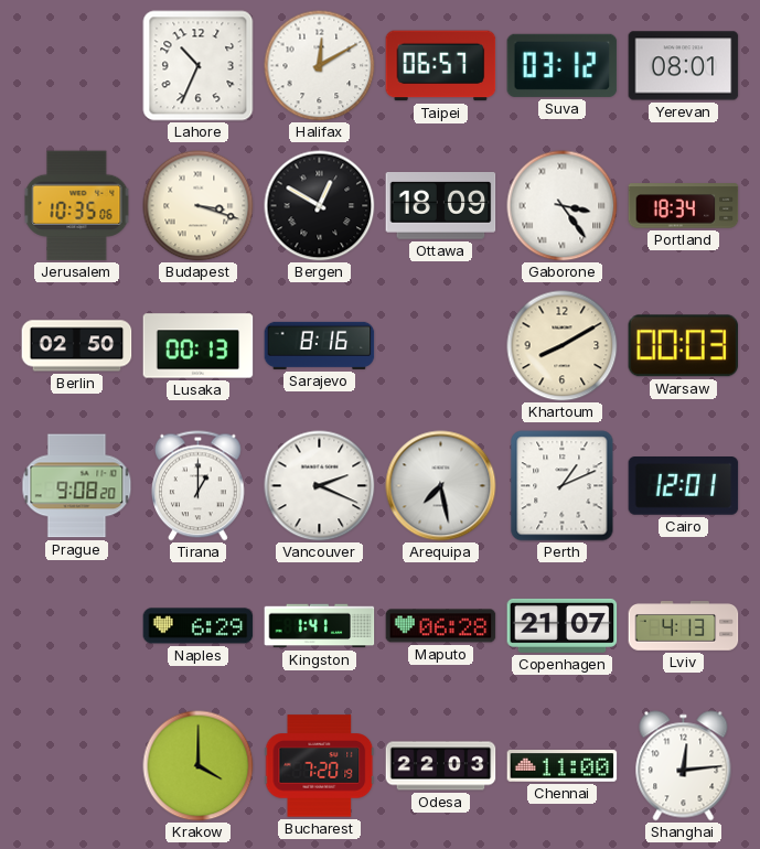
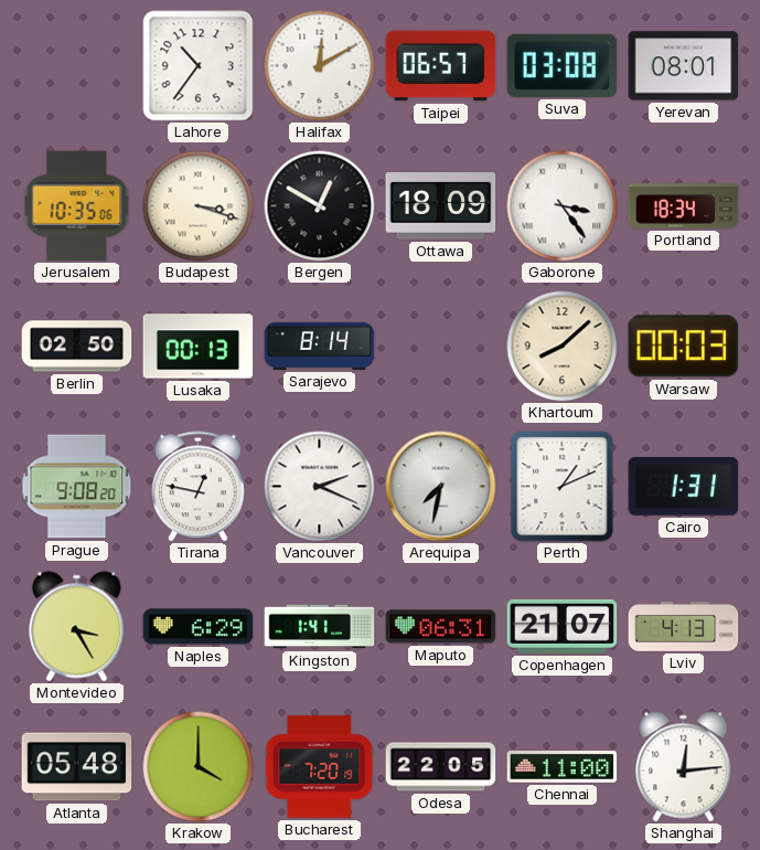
Lahore: 10:34 -> 10:36 (199, 66)
Suva: 03:12 -> 03:08 (563, 65)
Sarajevo: 8:16 -> 8:14 (320, 346)
Khartoum: 8:10 -> 8:08 (563, 347)
Tirana: 1:00 -> 12:47 (199, 487)
Arequipa: 7:28 -> 7:32 (441, 487)
Cairo: 12:01 -> 1:31 (684, 487)
Montevideo: none -> 3:25 (77, 627)
Maputo: 06:28 -> 06:31 (441, 627)
Atlanta: none -> 05:48 (77, 767)
Odesa: 22:03 -> 22:05 (441, 767)
